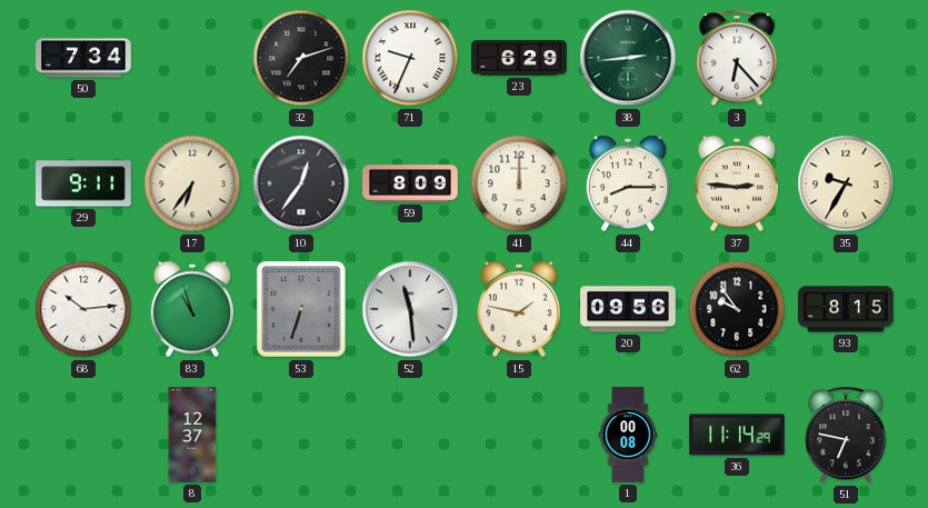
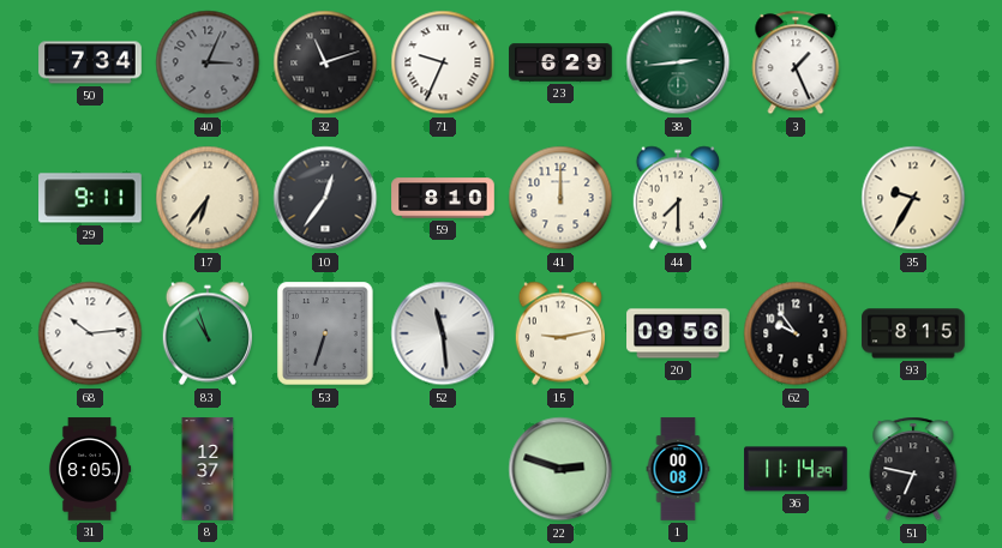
40: none -> 3:04 (208, 62)
32: 7:12 -> 11:12 (325, 62)
3: 6:23 -> 1:26 (796, 62)
59: 8:09 -> 8:10 (443, 198)
44: 8:15 -> 7:30 (677, 198)
37: 2:46 -> none (736, 183)
15: 1:47 -> 9:13 (559, 333)
31: none -> 8:05 (90, 469)
22: none -> 2:48 (560, 469)
